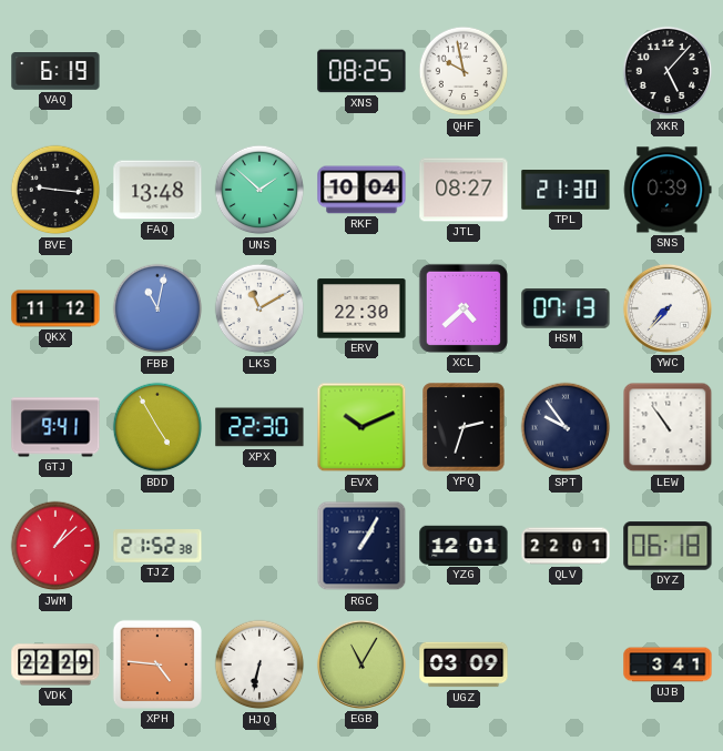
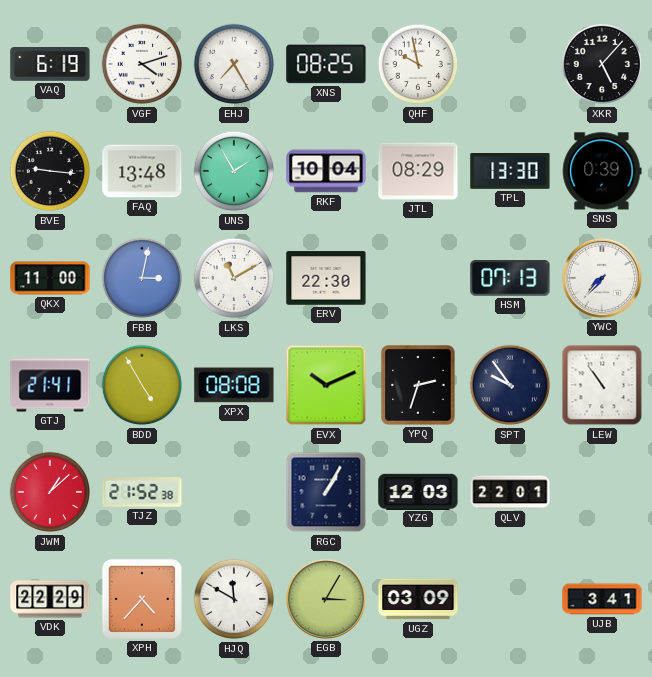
VGF: none -> 4:12 (142, 64)
EHJ: none -> 7:25 (234, 64)
UNS: 1:52 -> 1:55 (234, 171)
JTL: 08:27 -> 08:29 (418, 171)
TPL: 21:30 -> 13:30 (510, 172)
QKX: 11:12 -> 11:00 (50, 278)
FBB: 11:02 -> 3:02 (142, 278)
XCL: 4:38 -> none (464, 308)
GTJ: 9:41 -> 21:41 (50, 385)
XPX: 22:30 -> 08:08 (234, 385)
YZG: 12:01 -> 12:03 (418, 491)
DYZ: 06:18 -> none (668, 546)
XPH: 4:46 -> 4:37 (142, 599)
HJQ: 6:32 -> 11:50 (234, 599)
EGB: 11:05 -> 3:05 (326, 599)
